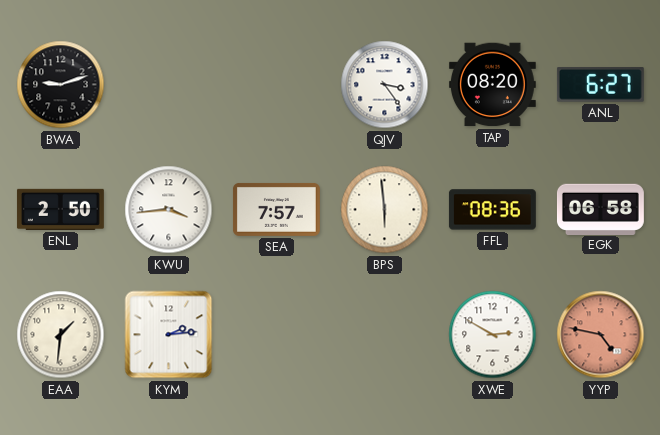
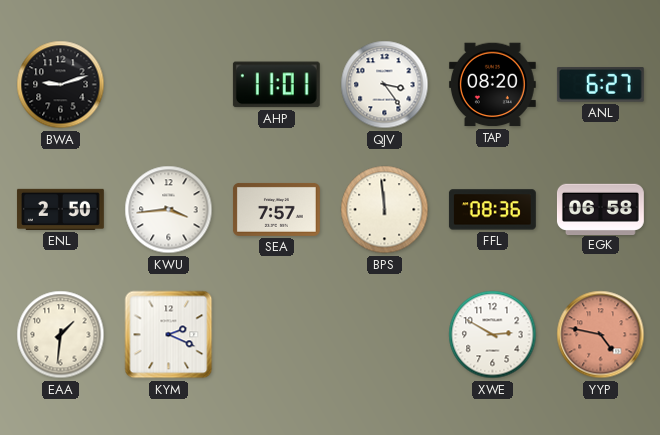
AHP: none -> 11:01 (276, 85)
BPS: 5:59 -> 11:59 (385, 210)
KYM: 2:14 -> 2:19 (169, 335)
